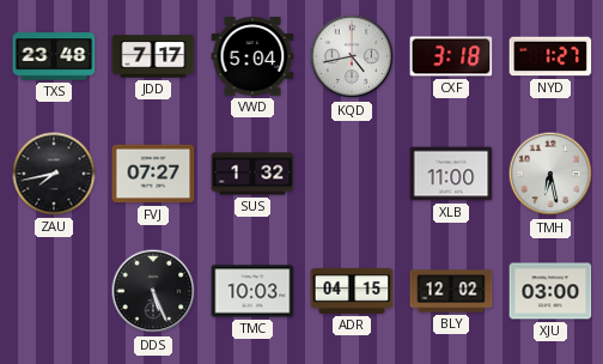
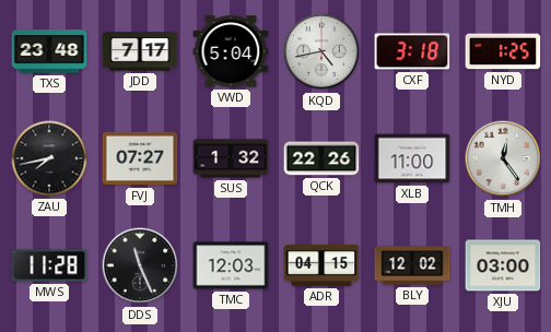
NYD: 1:27 -> 1:25 (503, 51)
QCK: none -> 22:26 (321, 158)
TMH: 6:28 -> 12:24 (503, 158)
MWS: none -> 11:28 (49, 265)
DDS: 5:26 -> 11:26 (140, 265)
TMC: 10:03 -> 12:03 (231, 265)
